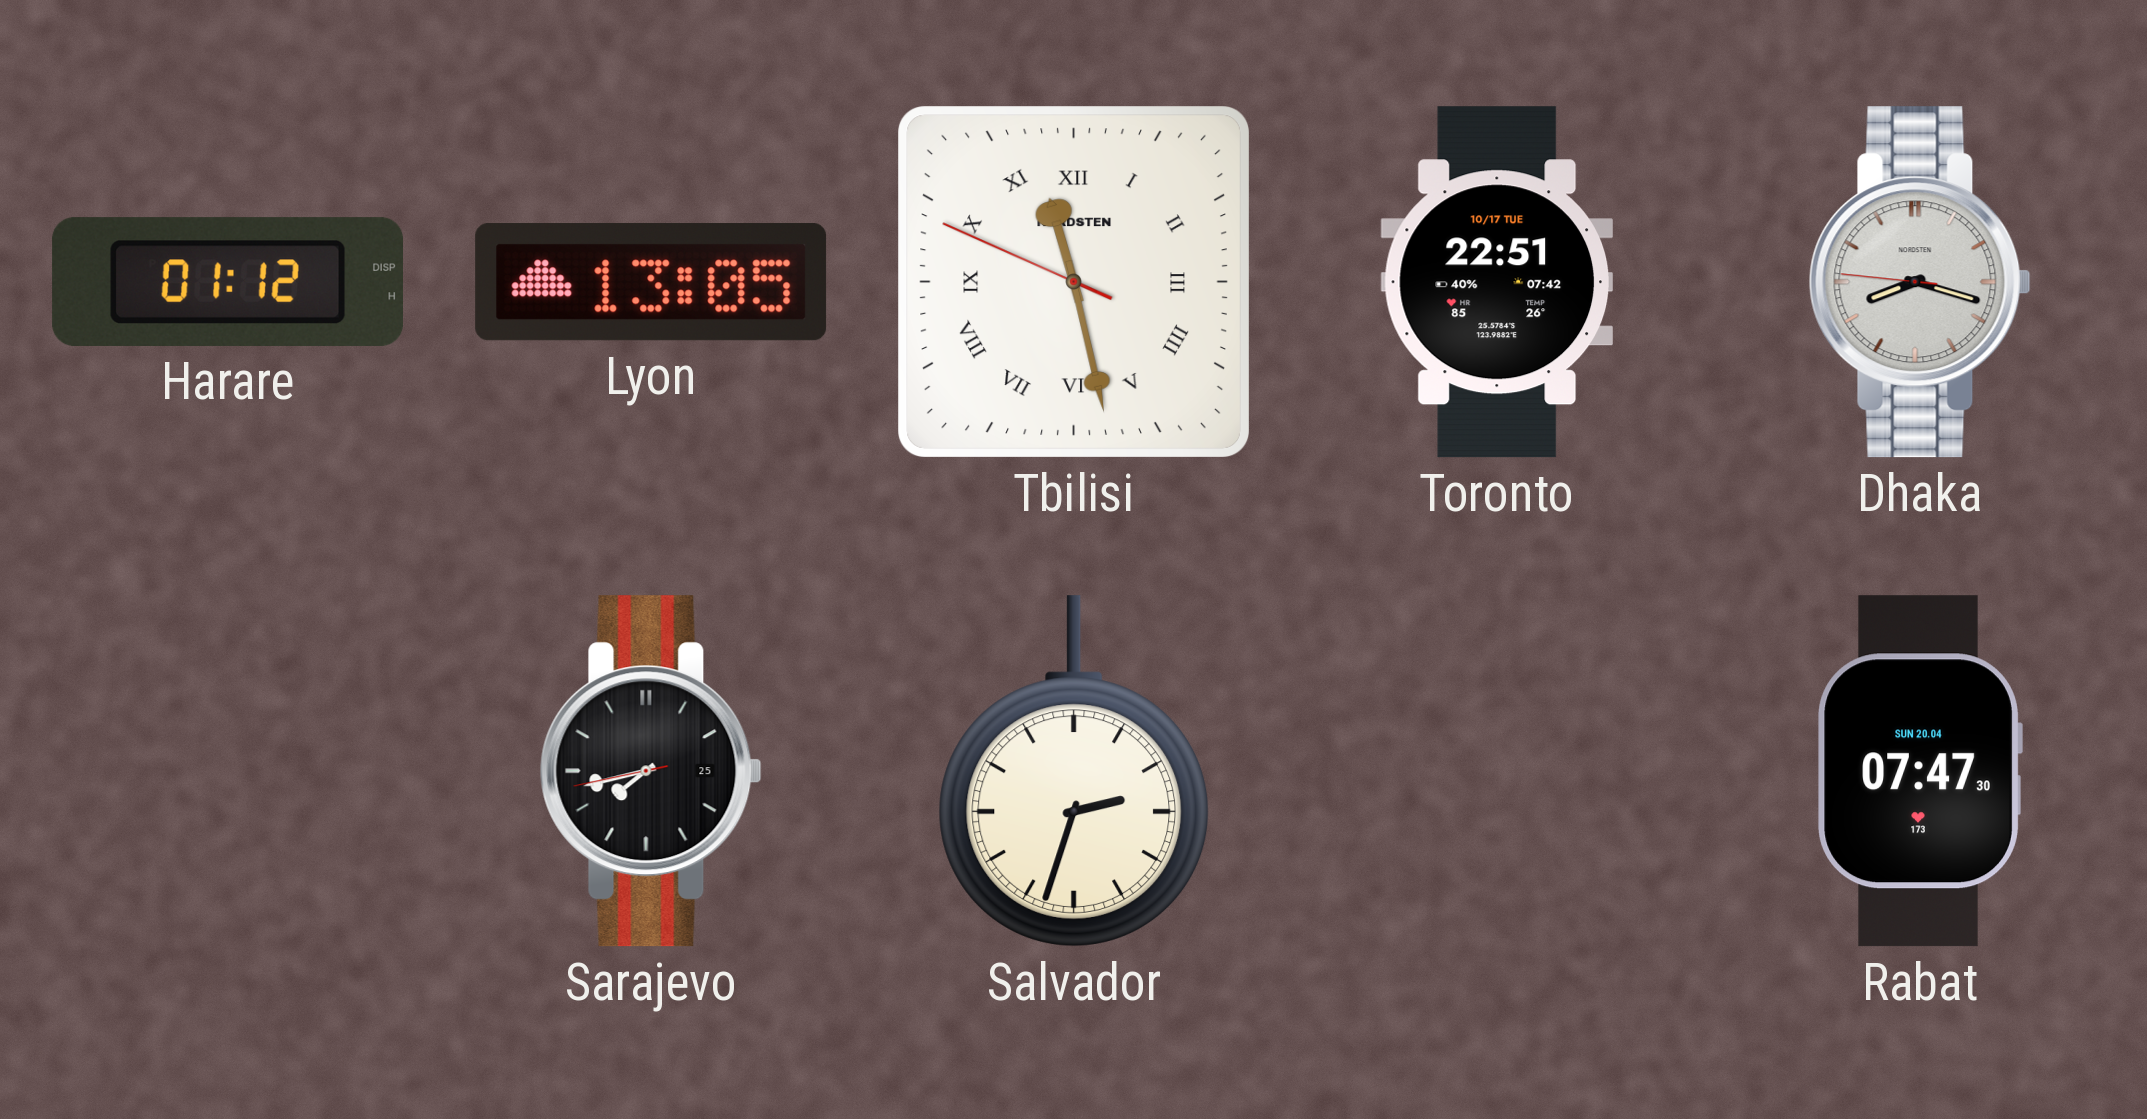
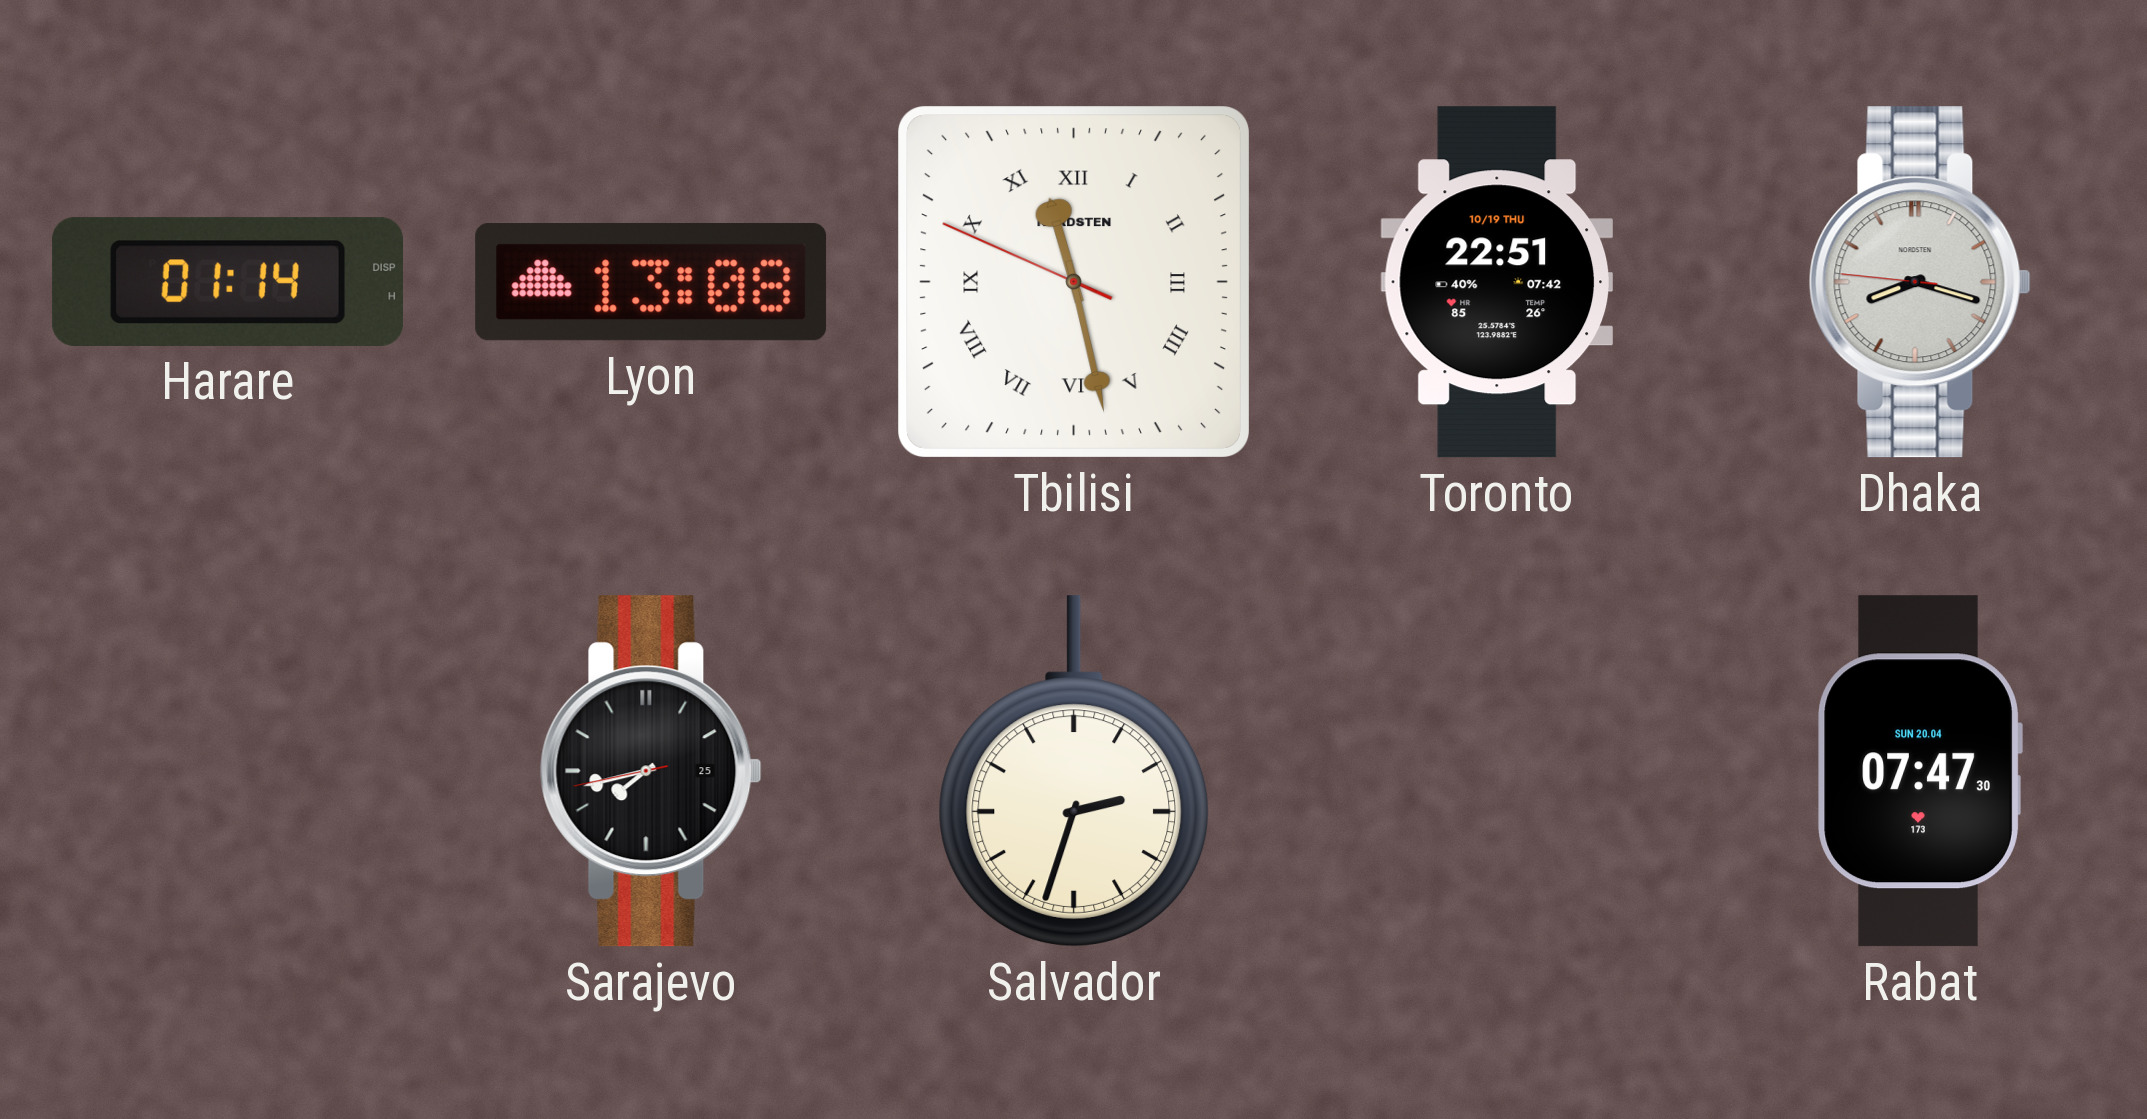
Harare: 01:12 -> 01:14 (227, 282)
Lyon: 13:05 -> 13:08 (651, 282)
Toronto date: 10/17 TUE -> 10/19 THU (1496, 282)
